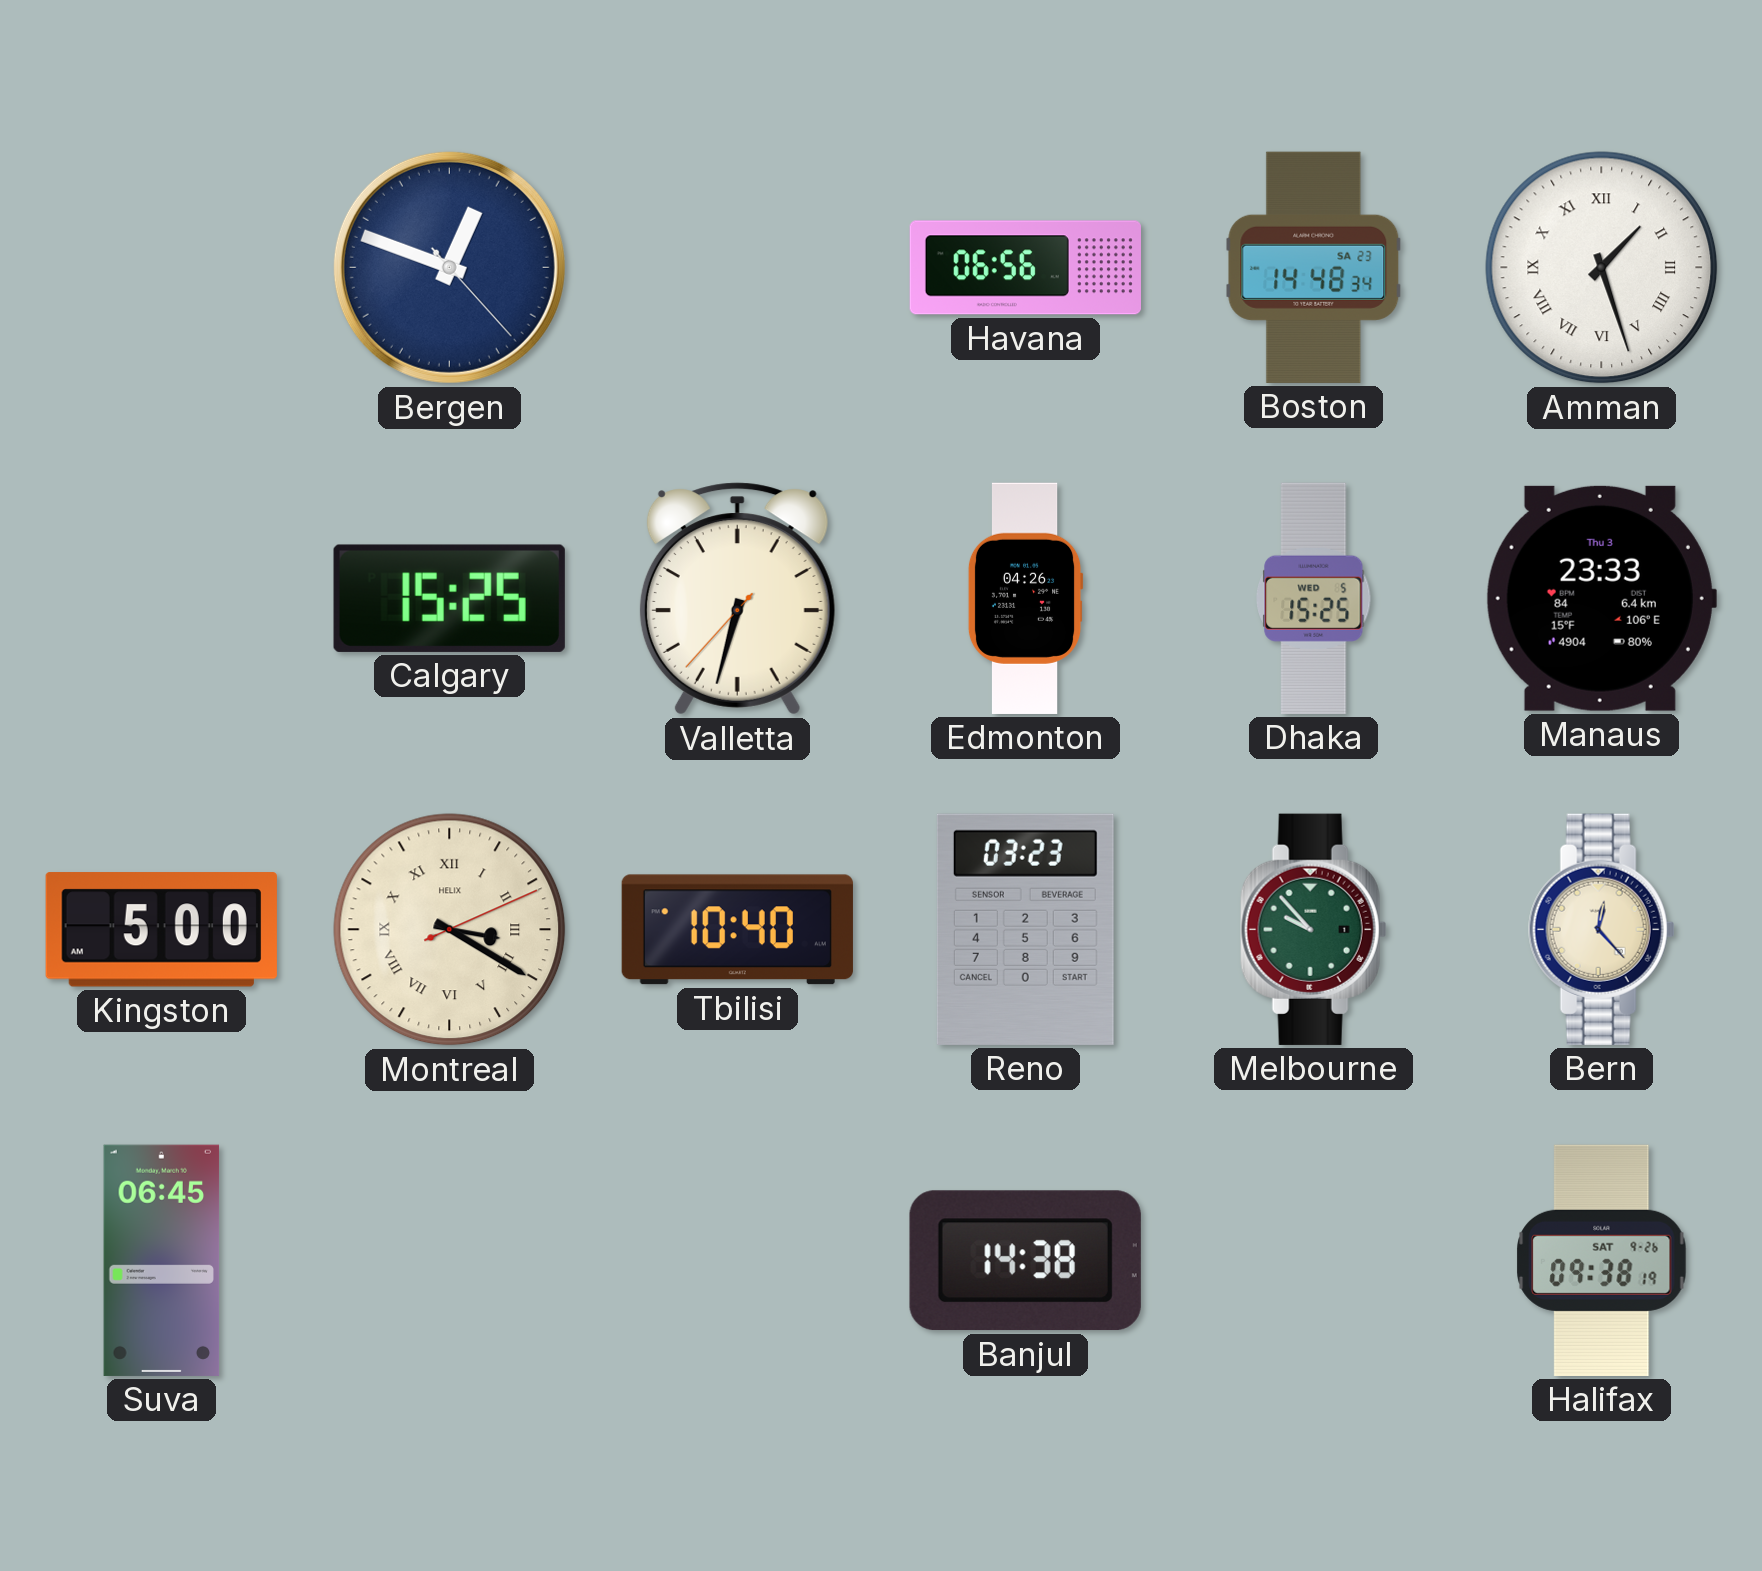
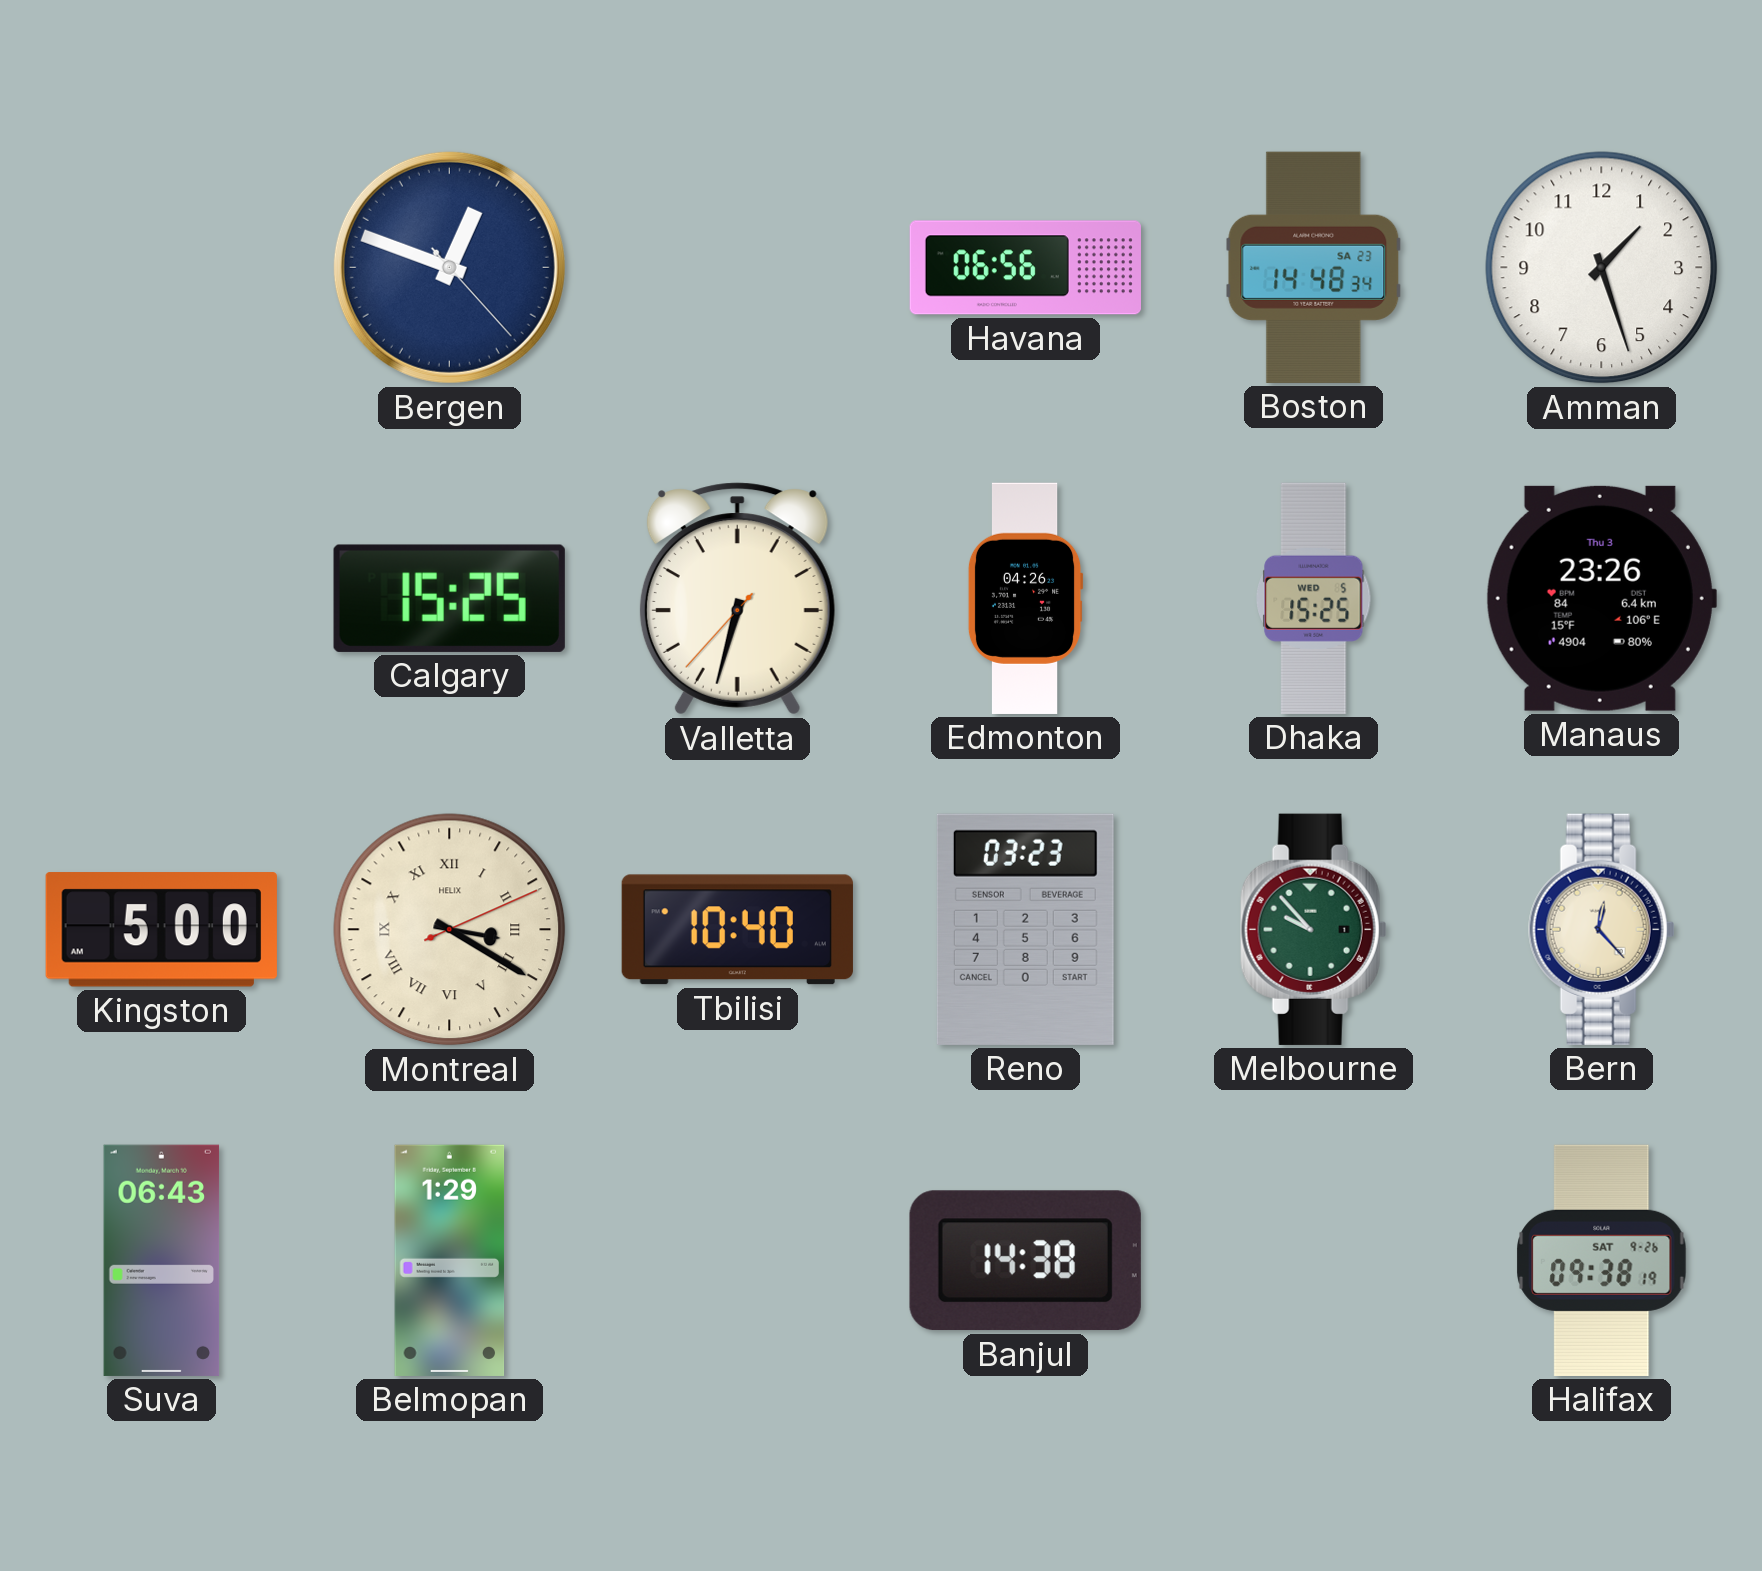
Amman numerals: Roman -> Arabic (1602, 268)
Manaus: 23:33 -> 23:26 (1601, 598)
Suva: 06:45 -> 06:43 (162, 1260)
Belmopan: none -> 1:29 (450, 1260)
